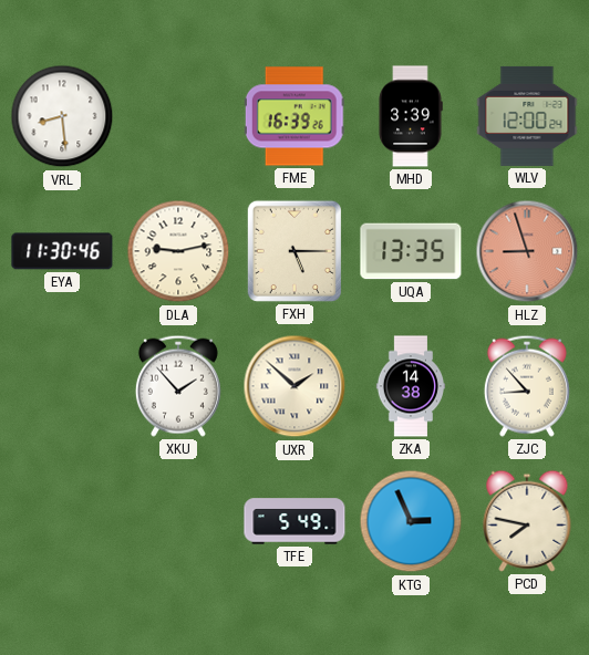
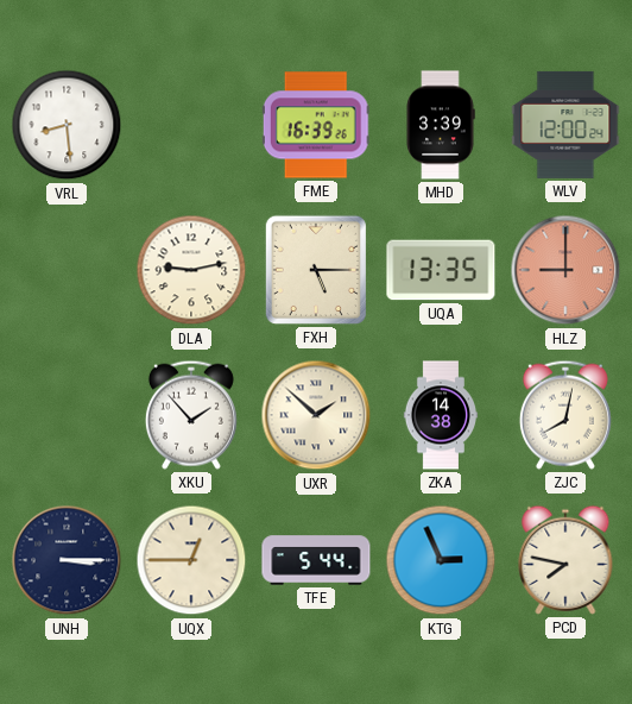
EYA: 11:30 -> none (62, 251)
HLZ: 8:57 -> 9:00 (565, 270)
ZJC: 8:53 -> 8:02 (565, 415)
UNH: none -> 3:15 (67, 560)
UQX: none -> 12:45 (191, 560)
TFE: 5:49 -> 5:44 (316, 560)
